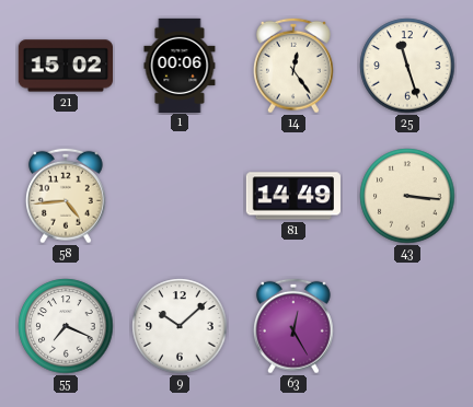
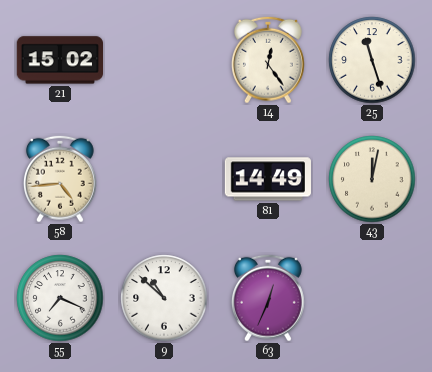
1: 00:06 -> none (180, 65)
43: 3:16 -> 12:02 (372, 179)
9: 10:08 -> 10:52 (164, 298)
63: 12:25 -> 12:34 (268, 298)
